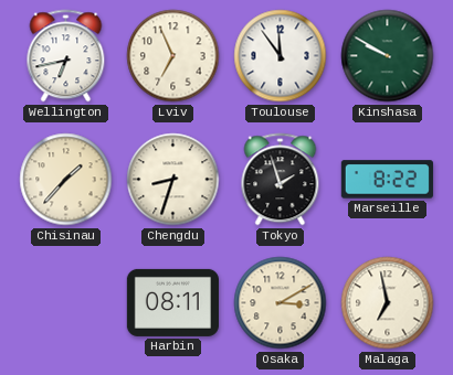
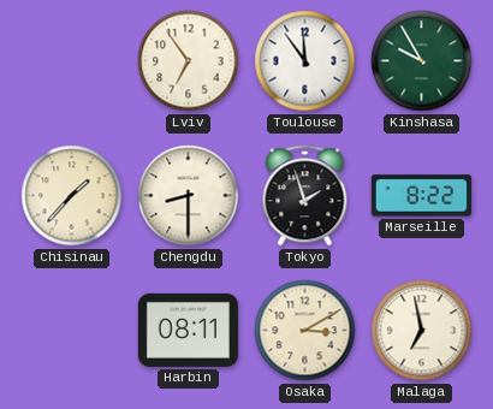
Wellington: 6:43 -> none (66, 56)
Lviv: 6:56 -> 6:54 (189, 61)
Kinshasa: 9:50 -> 9:55 (422, 61)
Chengdu: 8:33 -> 8:30 (189, 196)
